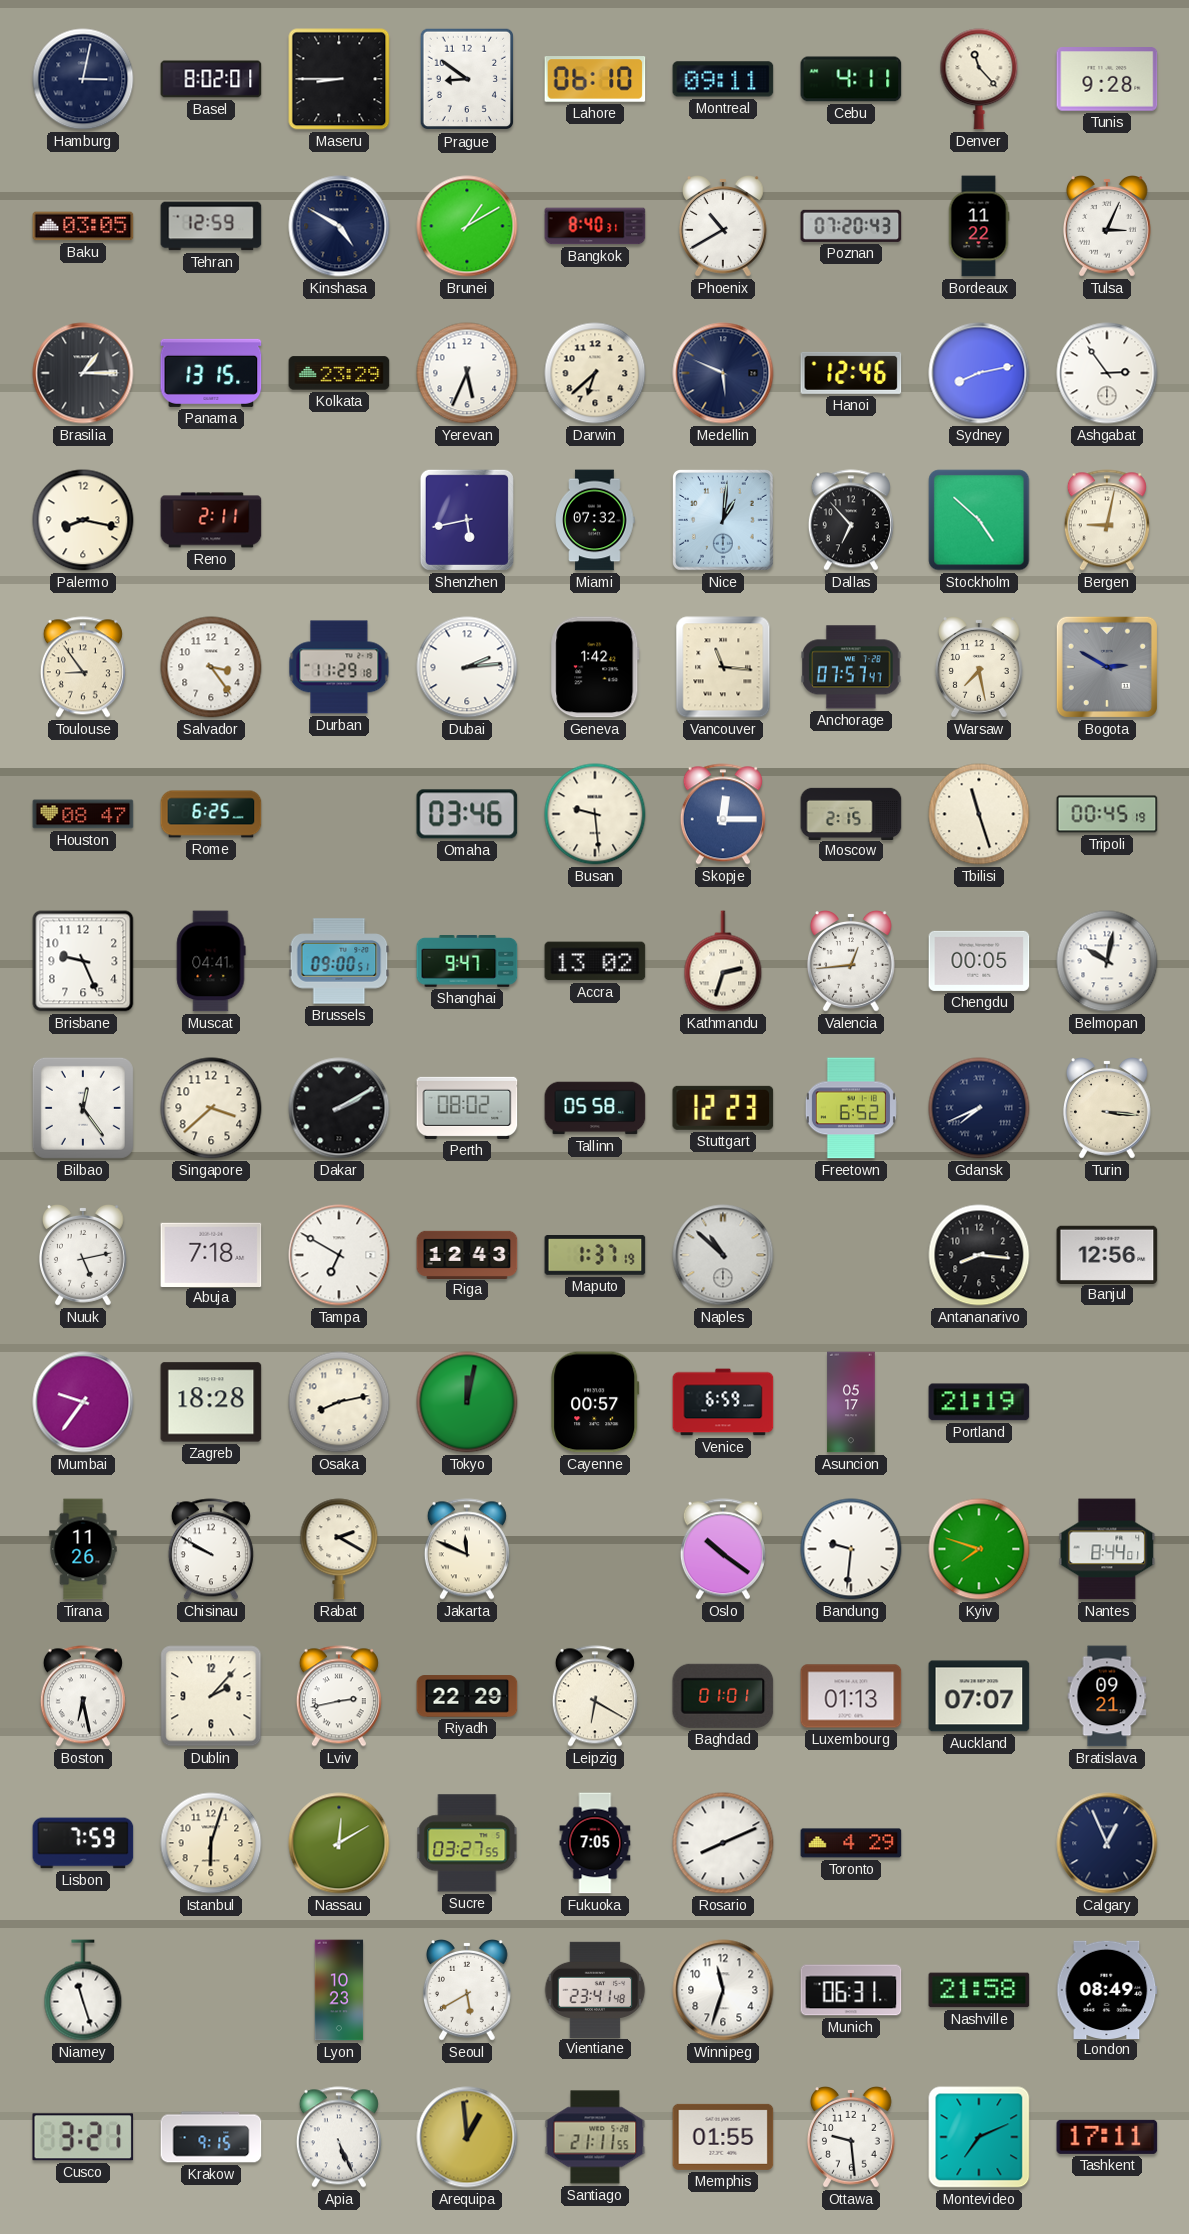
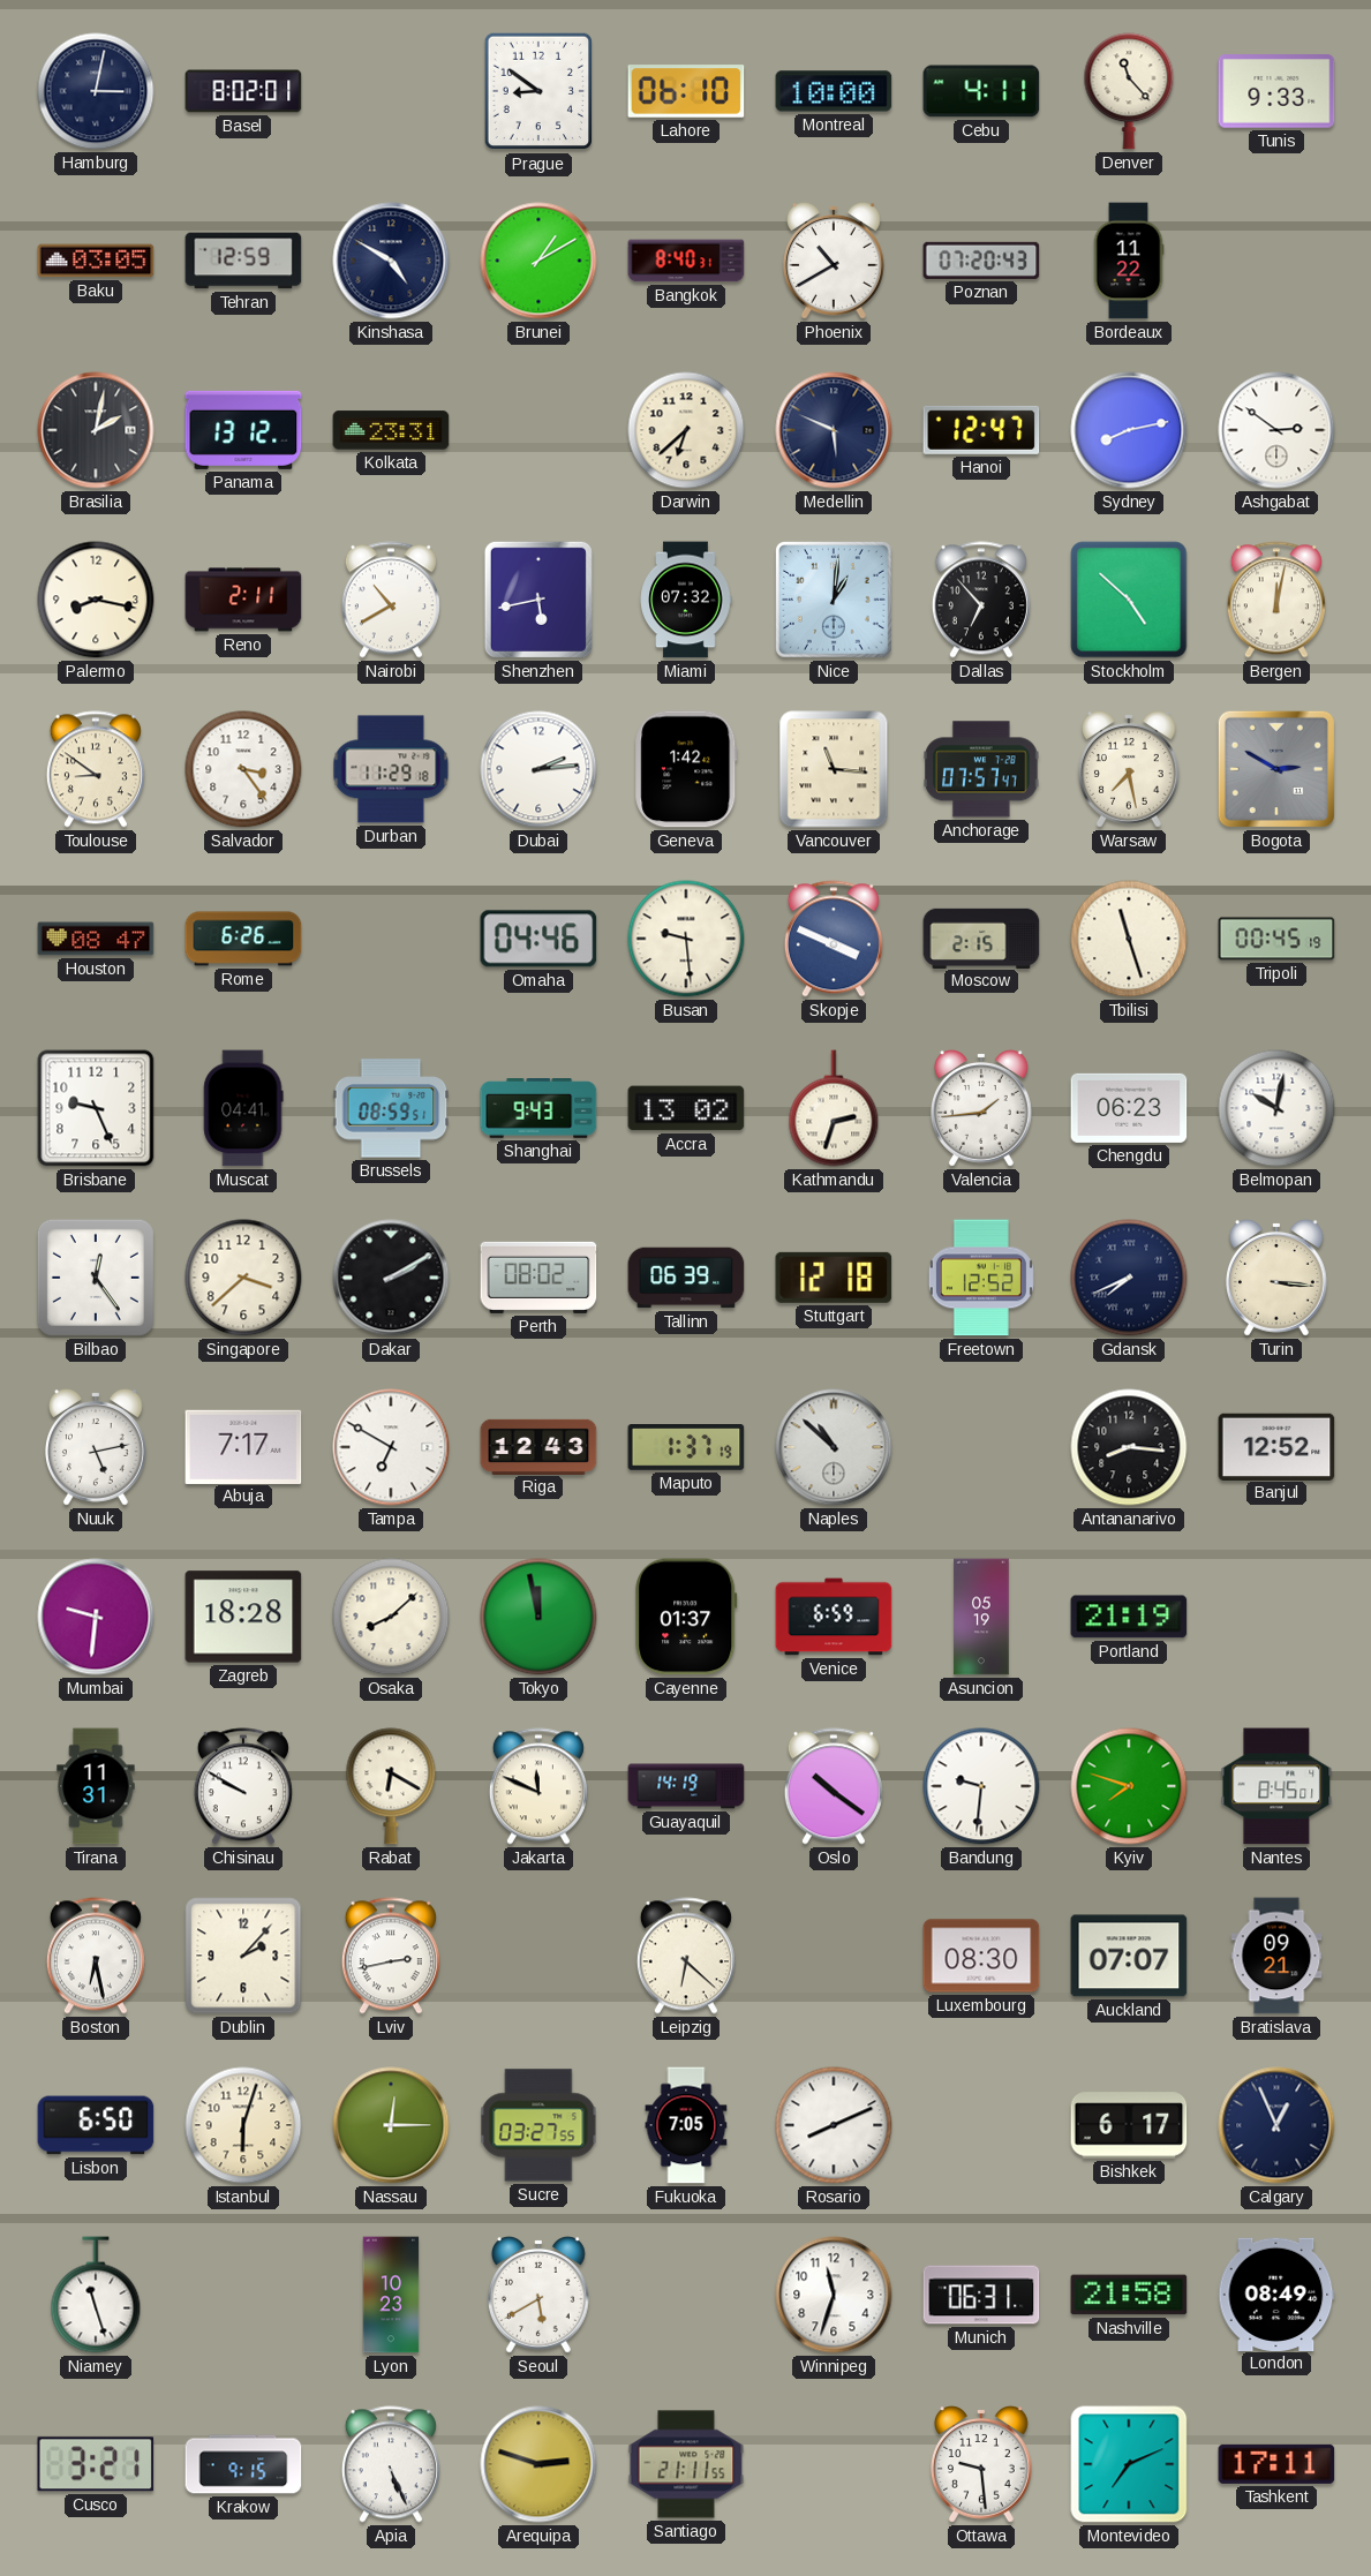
Maseru: 8:45 -> none (339, 79)
Montreal: 09:11 -> 10:00 (834, 91)
Tunis: 9:28 -> 9:33 (1276, 91)
Tulsa: 3:04 -> none (1107, 227)
Brasilia: 1:15 -> 2:02 (96, 430)
Panama: 13:15 -> 13:12 (243, 430)
Kolkata: 23:29 -> 23:31 (391, 430)
Yerevan: 5:34 -> none (467, 373)
Hanoi: 12:46 -> 12:47 (981, 430)
Ashgabat: 2:54 -> 2:51 (1276, 430)
Nairobi: none -> 10:40 (391, 600)
Bergen: 9:02 -> 12:02 (1276, 600)
Toulouse: 8:54 -> 8:51 (96, 769)
Rome: 6:25 -> 6:26 (243, 939)
Omaha: 03:46 -> 04:46 (538, 939)
Skopje: 12:15 -> 3:49 (834, 939)
Brussels: 09:00 -> 08:59 (391, 1108)
Shanghai: 9:47 -> 9:43 (538, 1109)
Valencia: 12:44 -> 1:44 (981, 1109)
Chengdu: 00:05 -> 06:23 (1129, 1108)
Tallinn: 05:58 -> 06:39 (686, 1278)
Stuttgart: 12:23 -> 12:18 (834, 1278)
Freetown: 6:52 -> 12:52 (981, 1278)
Abuja: 7:18 -> 7:17 (243, 1446)
Banjul: 12:56 -> 12:52 (1276, 1446)
Mumbai: 9:36 -> 9:31 (96, 1617)
Osaka: 8:13 -> 8:08 (391, 1617)
Tokyo: 12:02 -> 11:58 (538, 1617)
Cayenne: 00:57 -> 01:37 (686, 1617)
Asuncion: 05:17 -> 05:19 (981, 1617)
Tirana: 11:26 -> 11:31 (96, 1786)
Rabat: 2:20 -> 6:20 (391, 1786)
Guayaquil: none -> 14:19 (686, 1786)
Nantes: 8:44 -> 8:45 (1276, 1786)
Riyadh: 22:29 -> none (467, 1696)
Leipzig: 6:20 -> 6:22 (686, 1956)
Baghdad: 01:01 -> none (723, 1696)
Luxembourg: 01:13 -> 08:30 (981, 1956)
Lisbon: 7:59 -> 6:50 (96, 2125)
Nassau: 12:10 -> 12:15 (391, 2125)
Toronto: 4:29 -> none (851, 1843)
Bishkek: none -> 6:17 (1129, 2125)
Vientiane: 23:41 -> none (595, 1989)
Arequipa: 12:59 -> 2:48 (538, 2464)
Memphis: 01:55 -> none (723, 2137)
